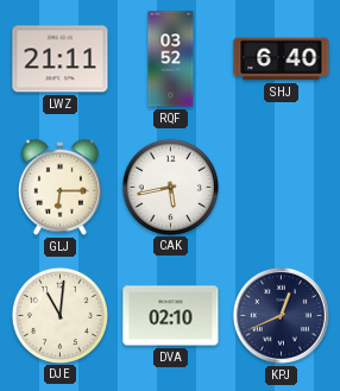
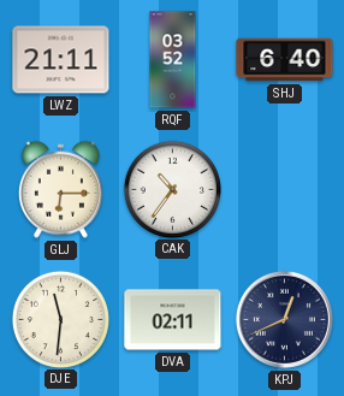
CAK: 5:43 -> 10:36 (172, 189)
DJE: 11:01 -> 11:31 (60, 319)
DVA: 02:10 -> 02:11 (173, 320)
